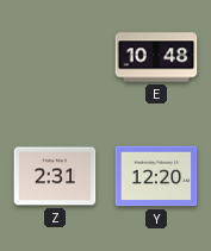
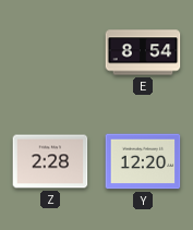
E: 10:48 -> 8:54 (143, 52)
Z: 2:31 -> 2:28 (50, 161)
